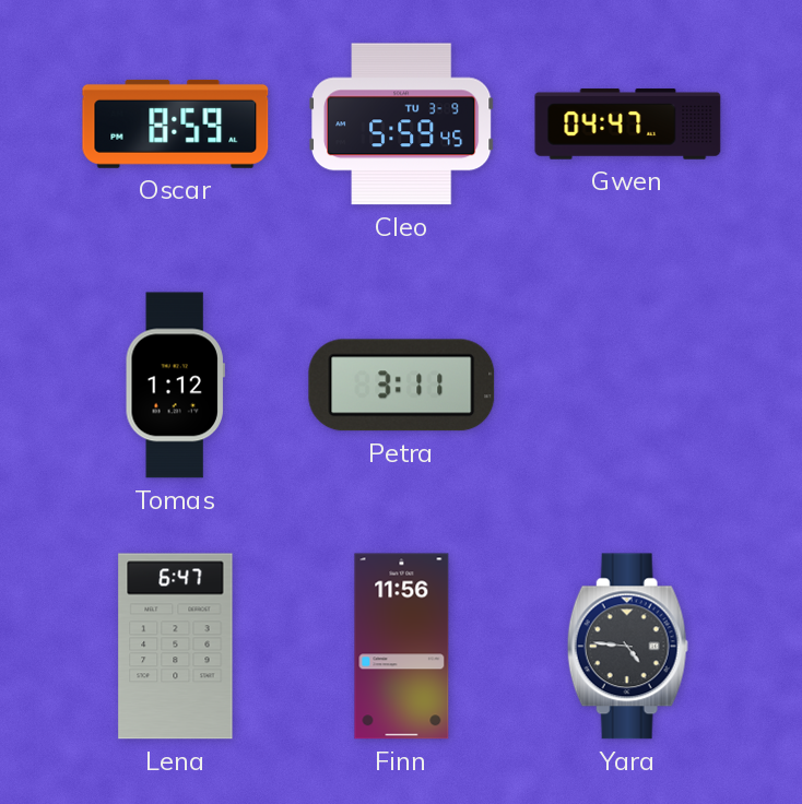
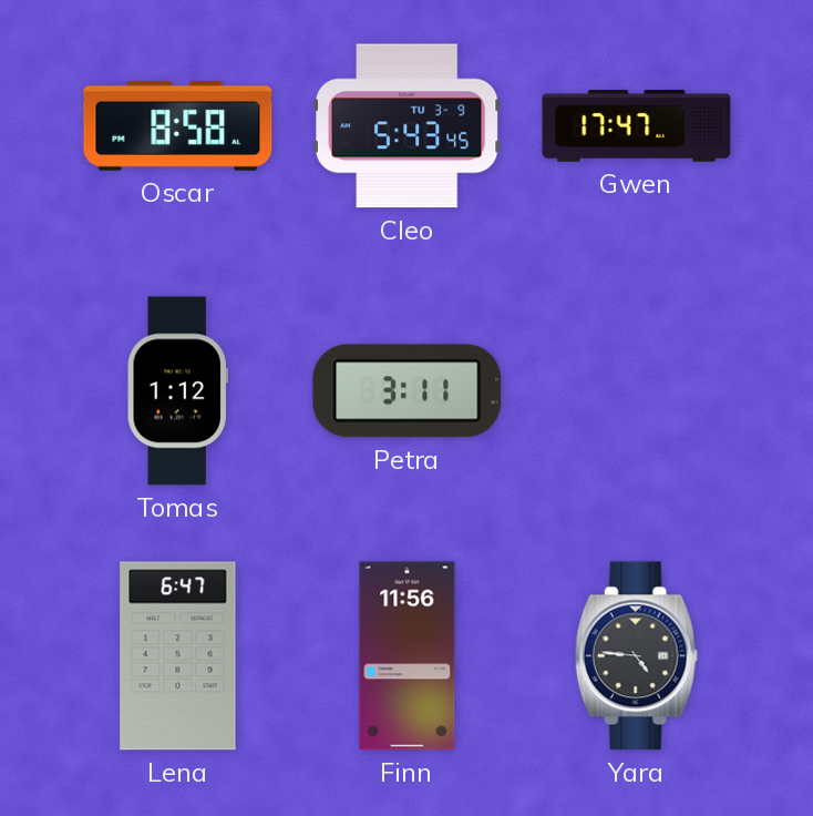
Oscar: 8:59 -> 8:58 (178, 125)
Cleo: 5:59 -> 5:43 (408, 126)
Gwen: 04:47 -> 17:47 (637, 126)
